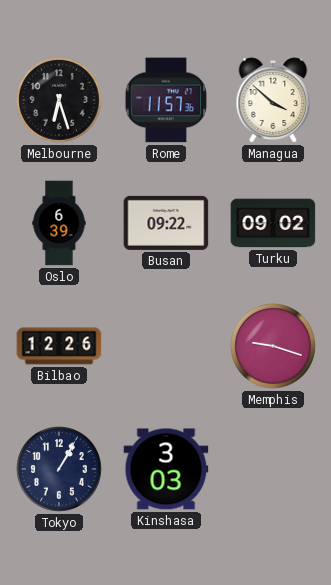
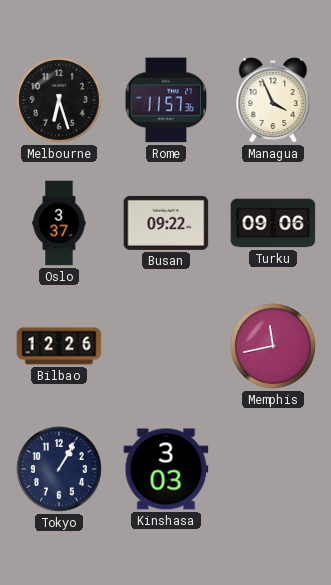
Managua: 3:52 -> 3:56 (273, 100)
Oslo: 6:39 -> 3:37 (59, 223)
Turku: 09:02 -> 09:06 (273, 223)
Memphis: 9:18 -> 11:43 (273, 346)
